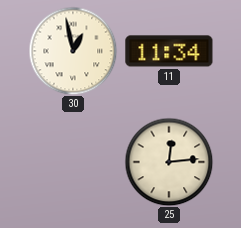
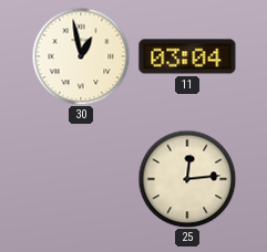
11: 11:34 -> 03:04 (187, 56)
